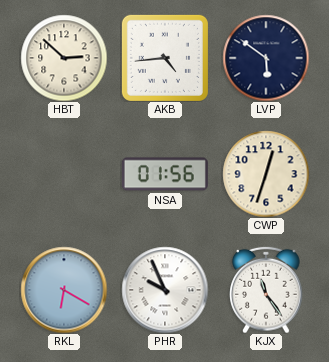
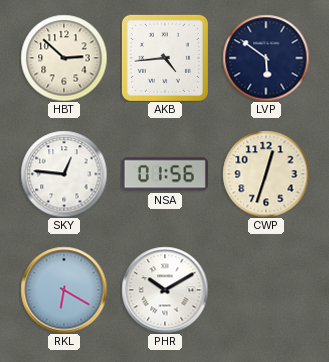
SKY: none -> 12:46 (64, 174)
PHR: 9:56 -> 10:10 (165, 290)
KJX: 11:24 -> none (266, 290)
